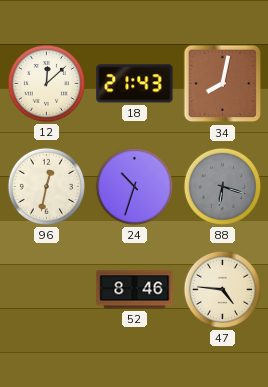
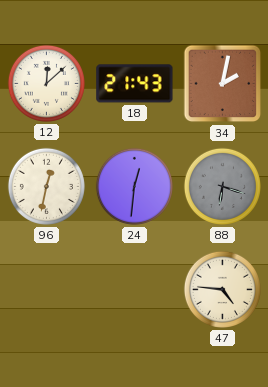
34: 8:02 -> 2:02 (223, 84)
24: 10:33 -> 12:31 (134, 186)
52: 8:46 -> none (135, 290)
